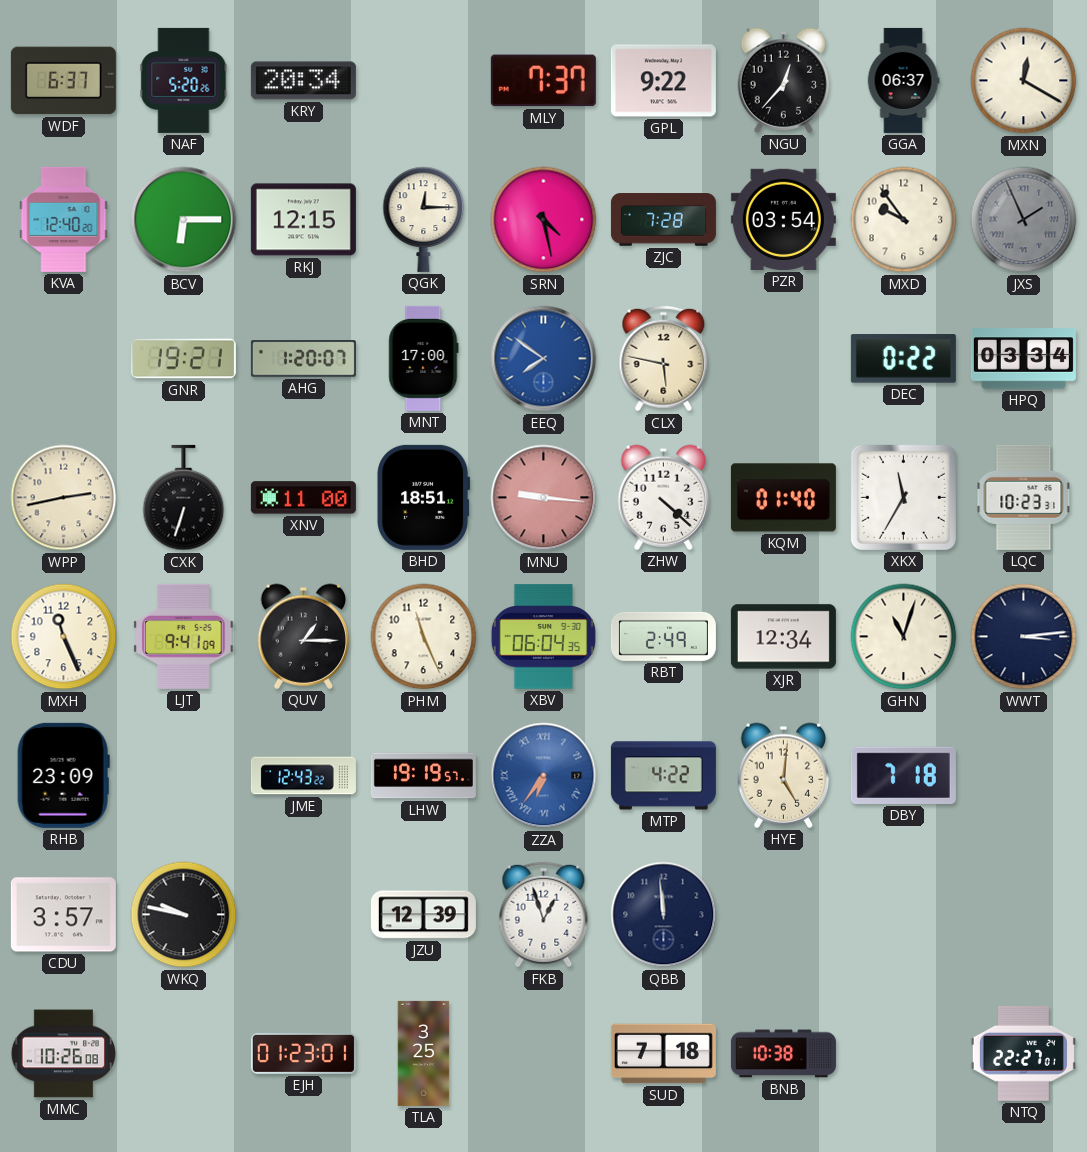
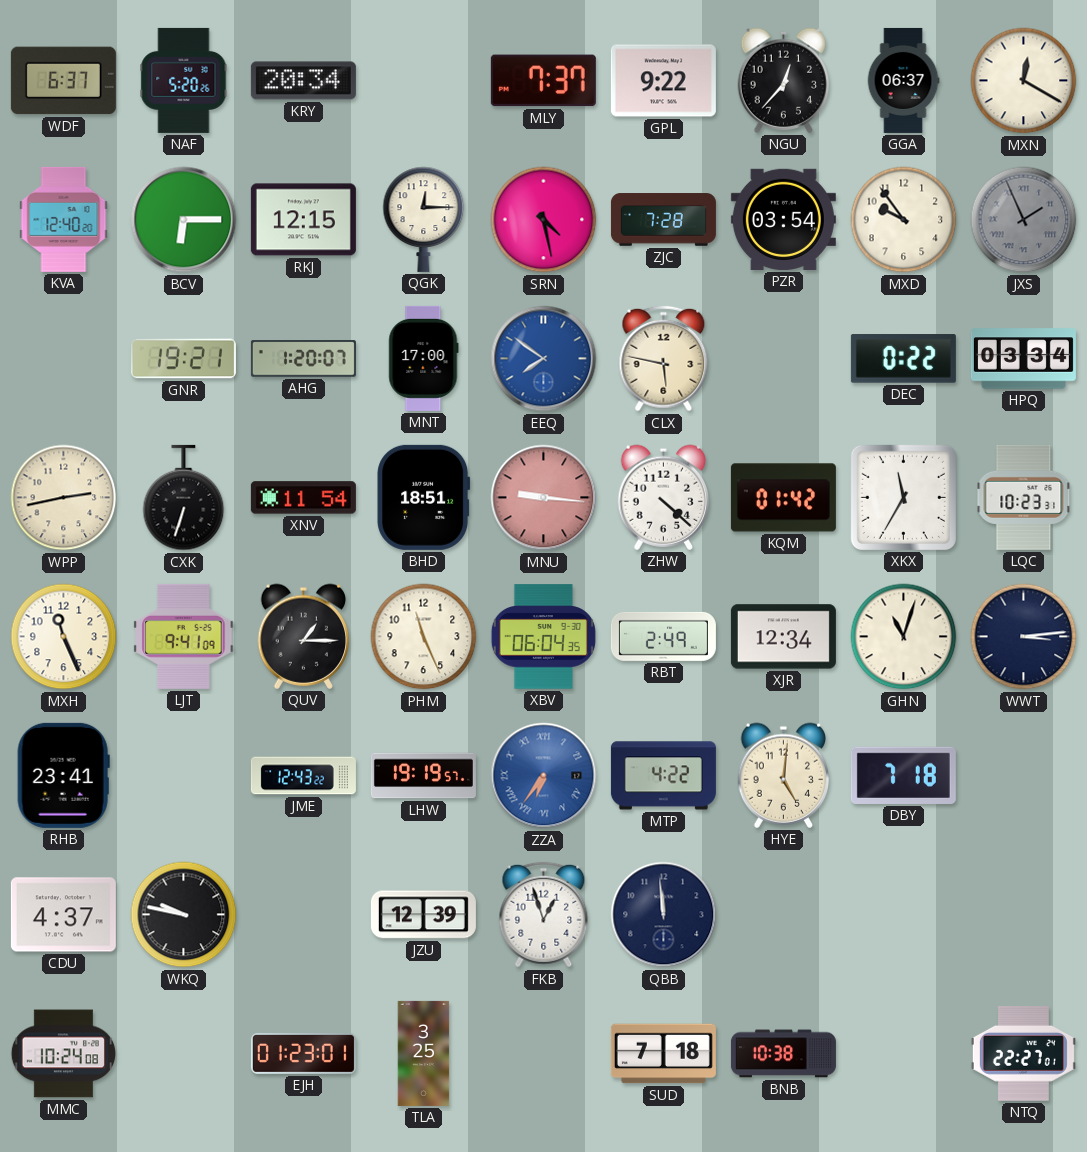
XNV: 11:00 -> 11:54 (303, 498)
KQM: 01:40 -> 01:42 (783, 498)
RHB: 23:09 -> 23:41 (63, 775)
CDU: 3:57 -> 4:37 (63, 915)
MMC: 10:26 -> 10:24 (63, 1054)
